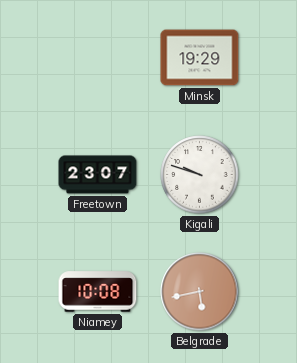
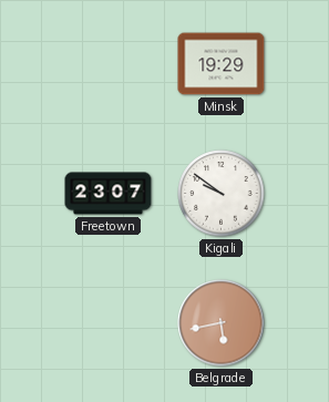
Kigali: 9:48 -> 9:51 (222, 194)
Niamey: 10:08 -> none (98, 292)
